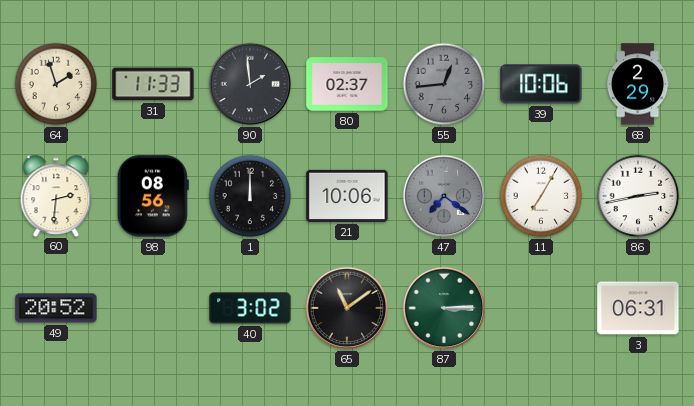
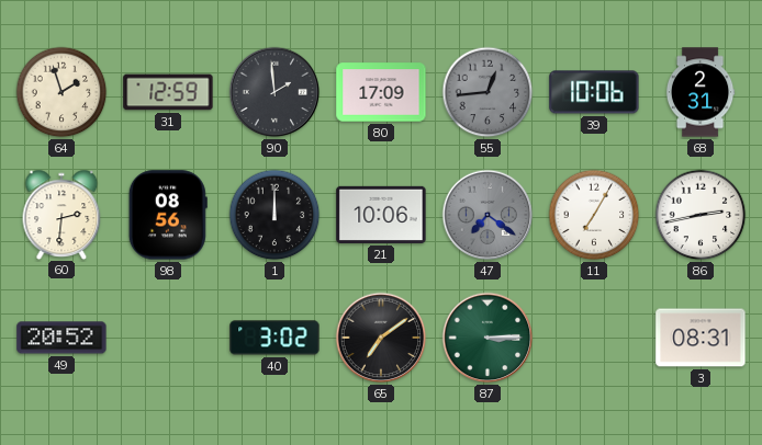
31: 11:33 -> 12:59 (168, 92)
80: 02:37 -> 17:09 (381, 92)
68: 2:29 -> 2:31 (701, 92)
65: 11:09 -> 7:09 (381, 338)
3: 06:31 -> 08:31 (701, 338)
